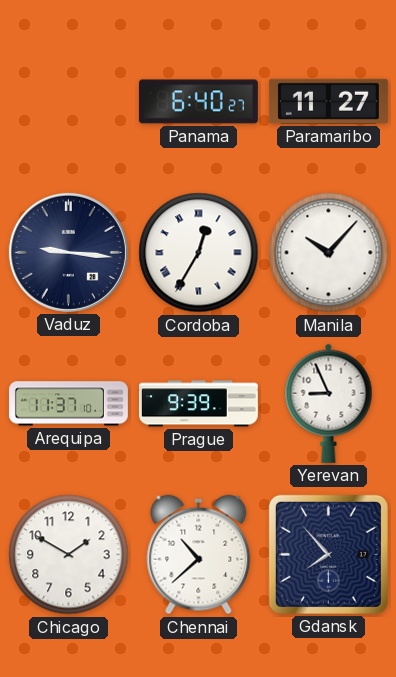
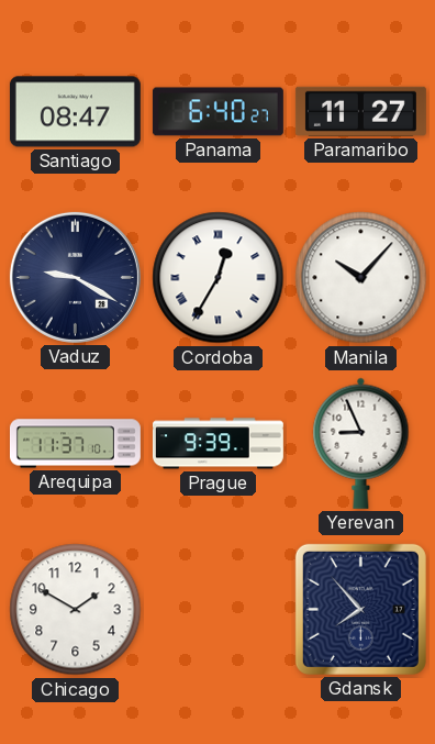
Santiago: none -> 08:47 (75, 112)
Vaduz: 9:16 -> 9:20 (75, 277)
Chennai: 10:38 -> none (199, 555)
